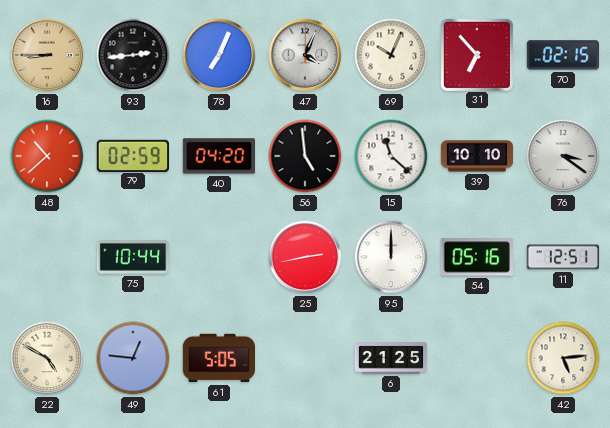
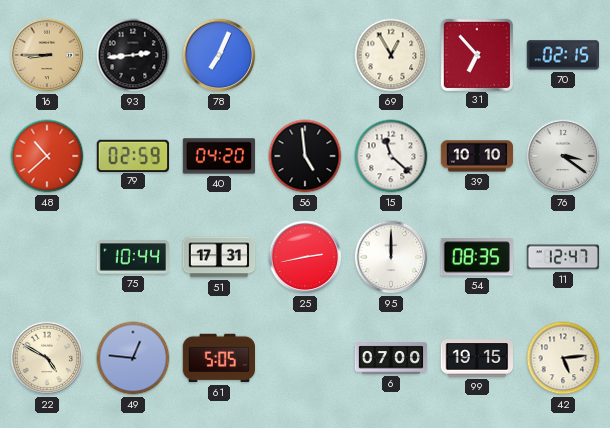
47: 4:04 -> none (305, 55)
69: 10:04 -> 12:55 (391, 55)
51: none -> 17:31 (219, 257)
54: 05:16 -> 08:35 (476, 257)
11: 12:51 -> 12:47 (563, 257)
6: 21:25 -> 07:00 (391, 358)
99: none -> 19:15 (476, 358)
